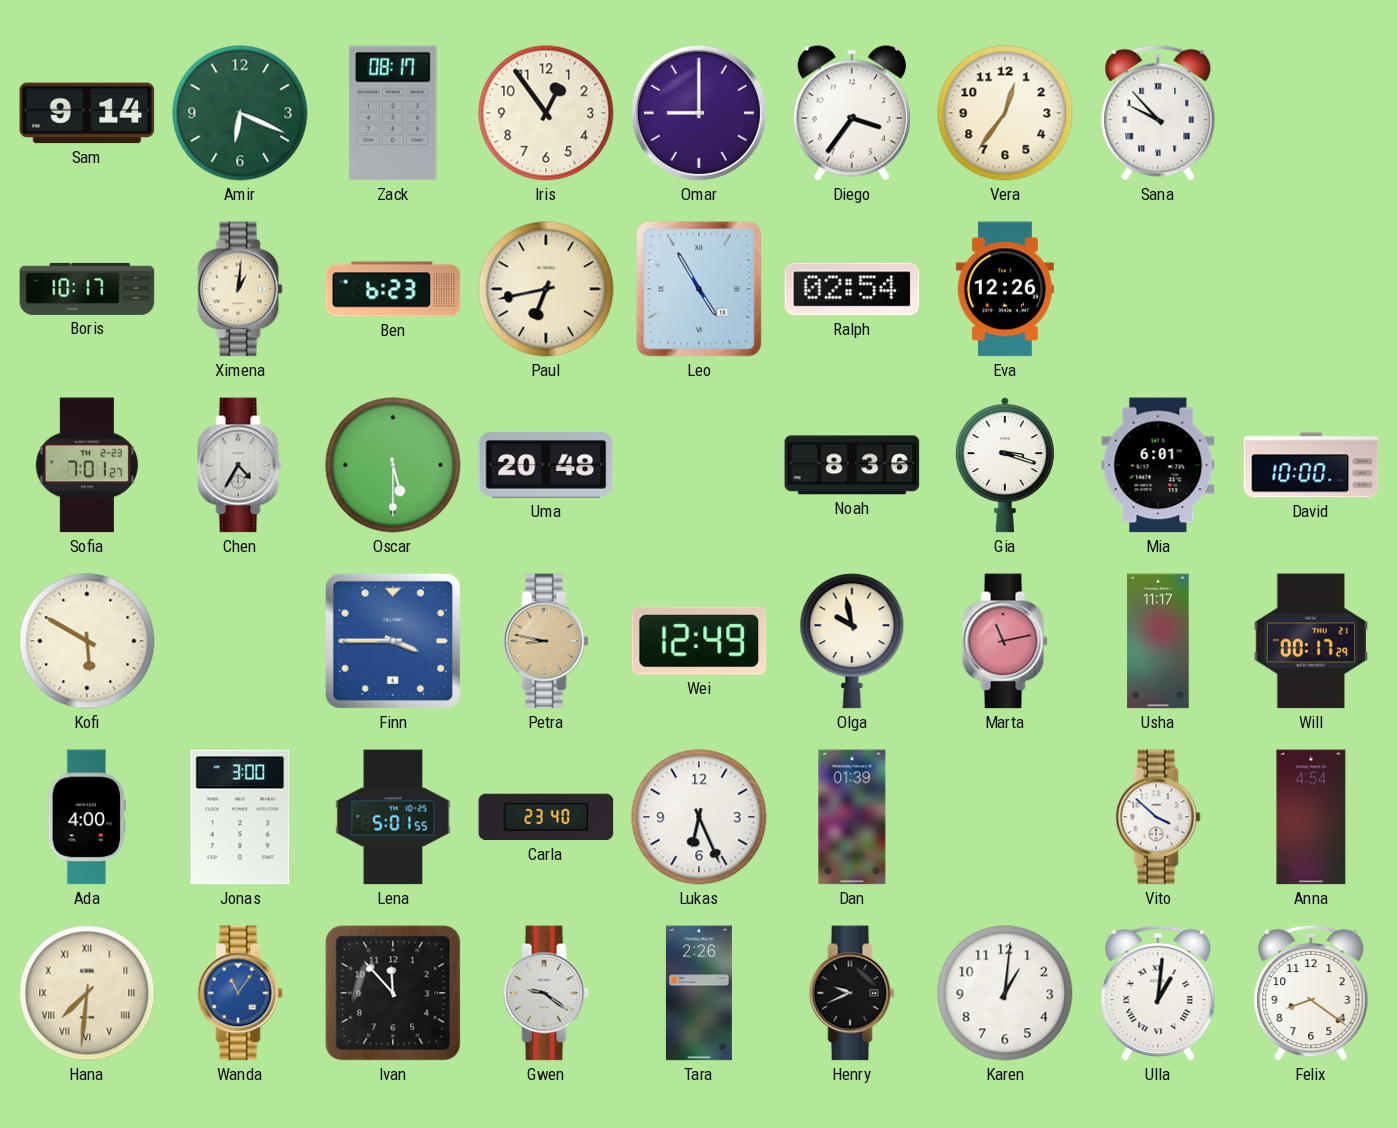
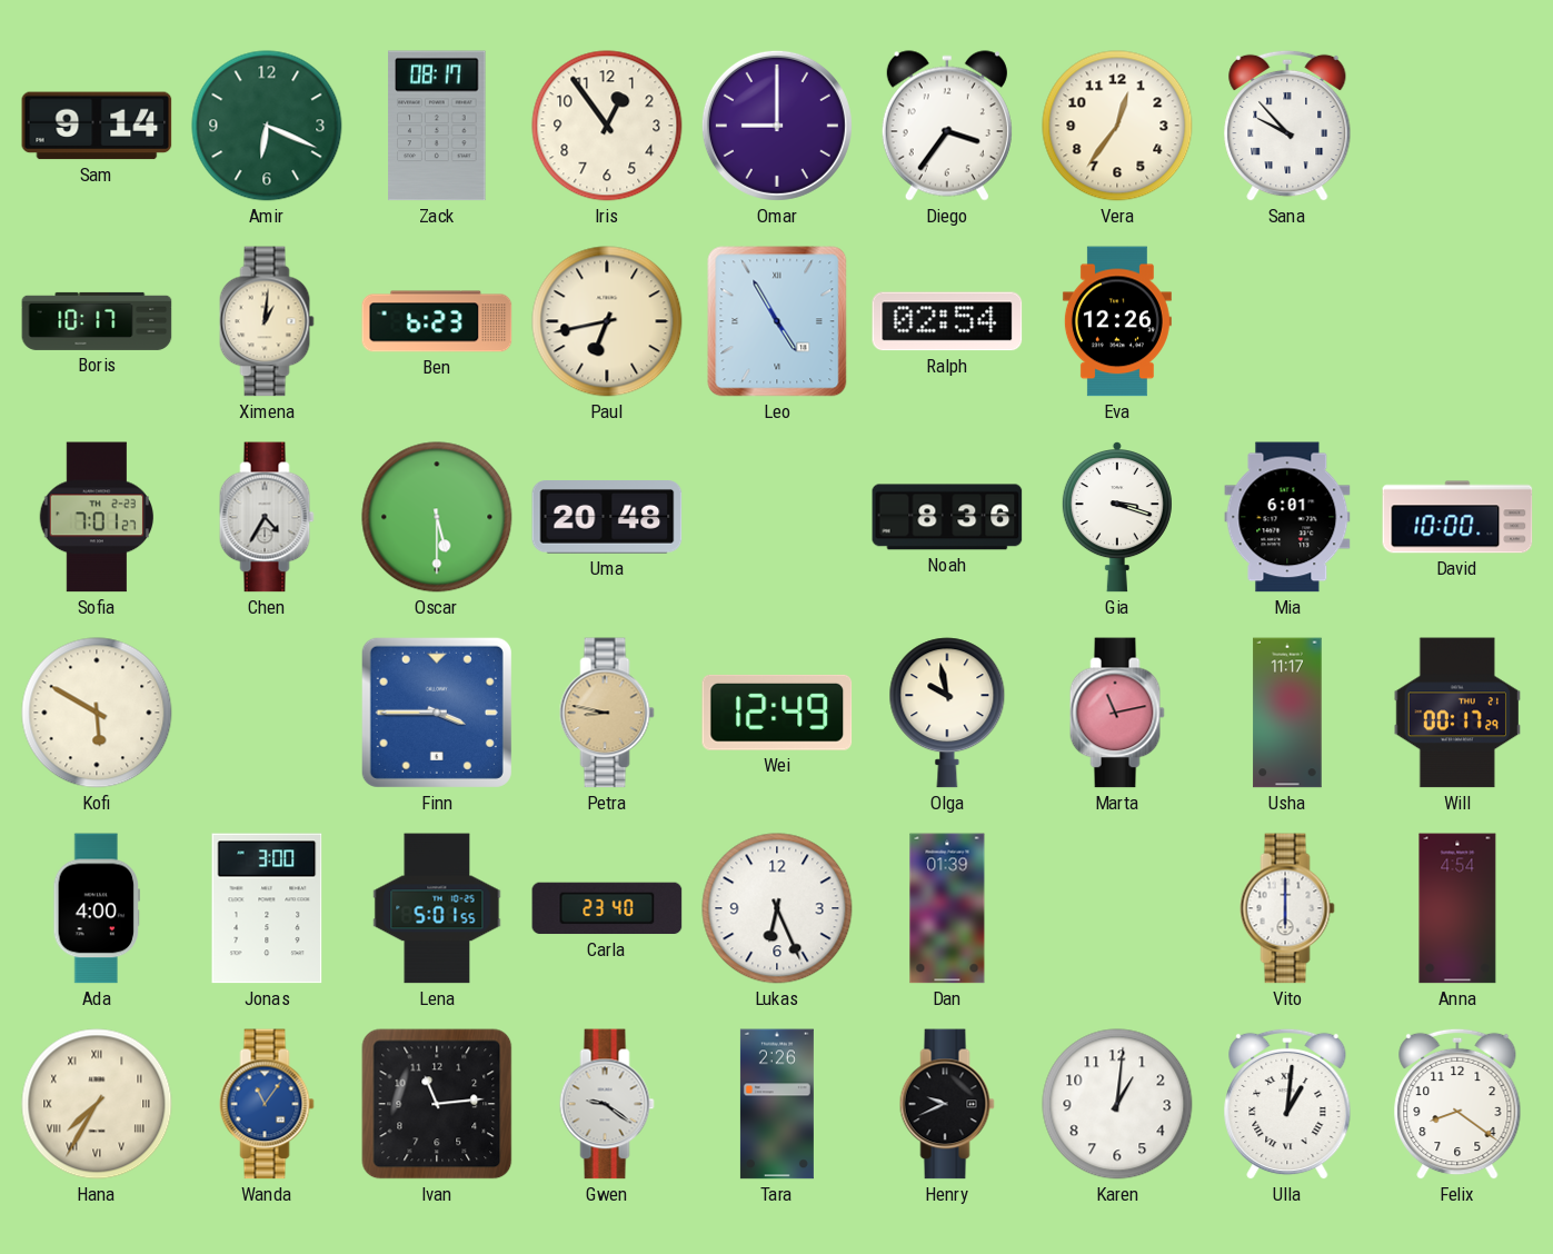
Vito: 3:52 -> 6:00 (1287, 908)
Hana: 7:31 -> 7:35 (97, 1104)
Ivan: 11:53 -> 11:14 (437, 1104)
